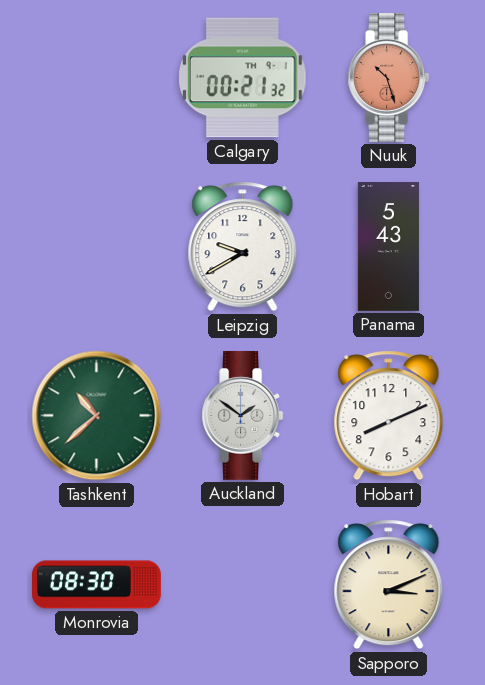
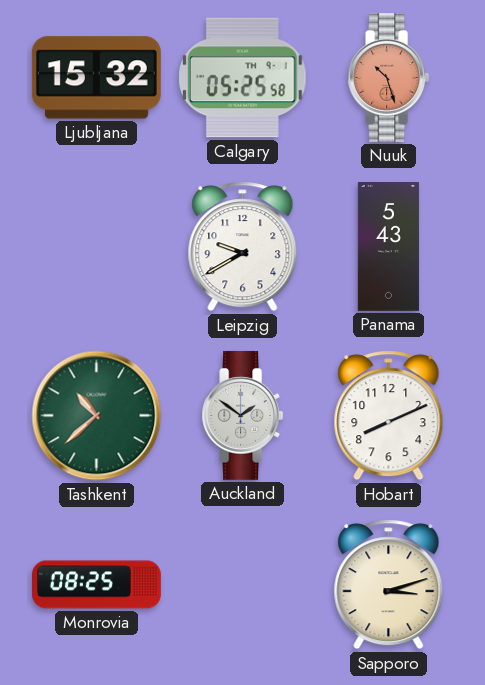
Ljubljana: none -> 15:32 (96, 78)
Calgary: 00:21 -> 05:25 (243, 78)
Monrovia: 08:30 -> 08:25 (97, 585)
Sapporo: 3:11 -> 3:12 (389, 585)
